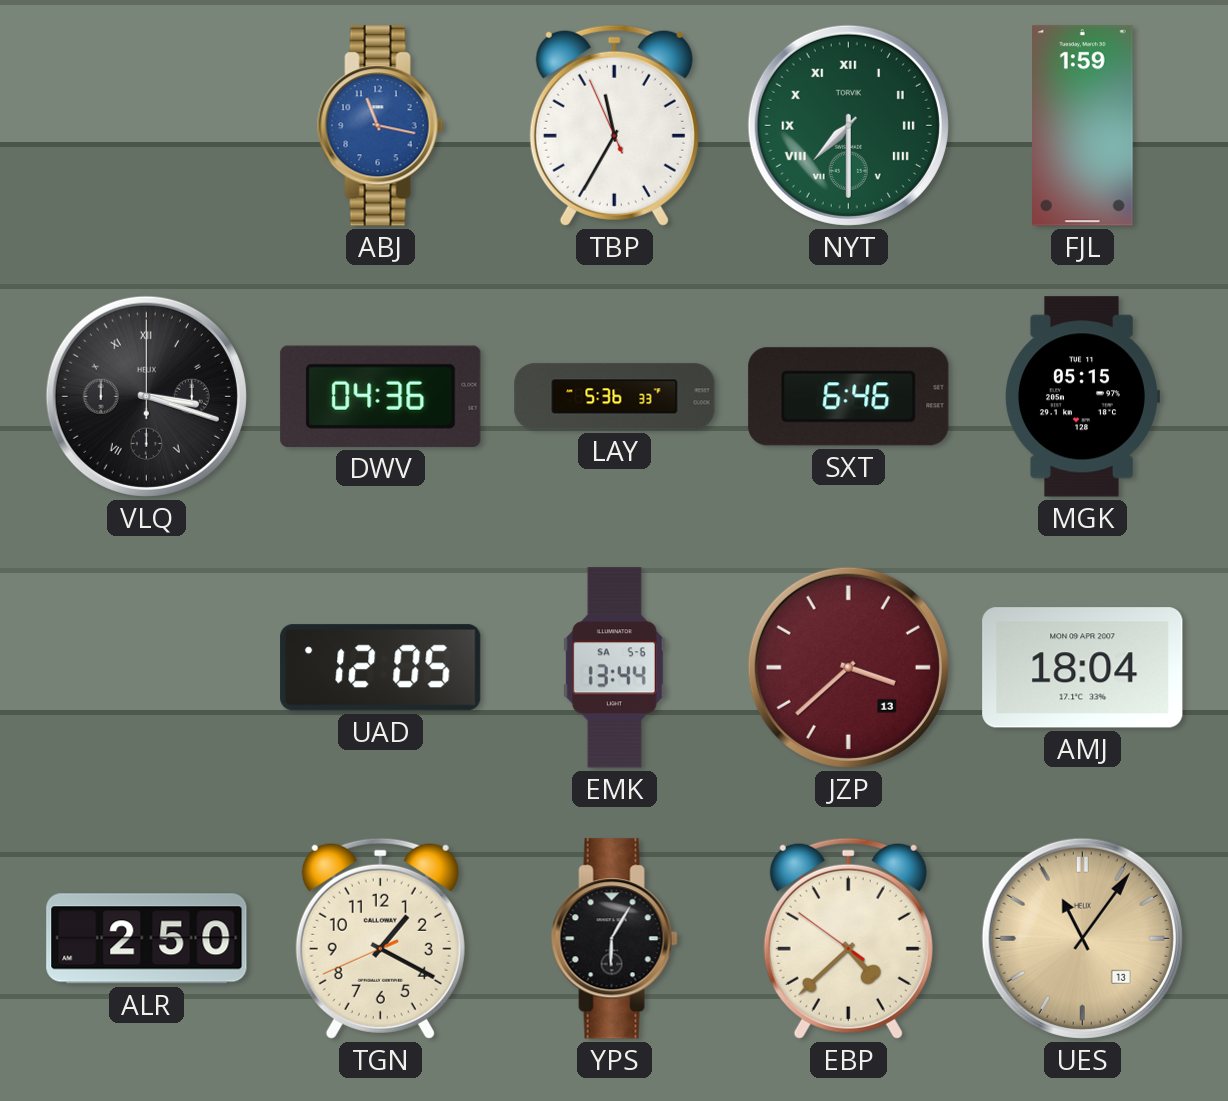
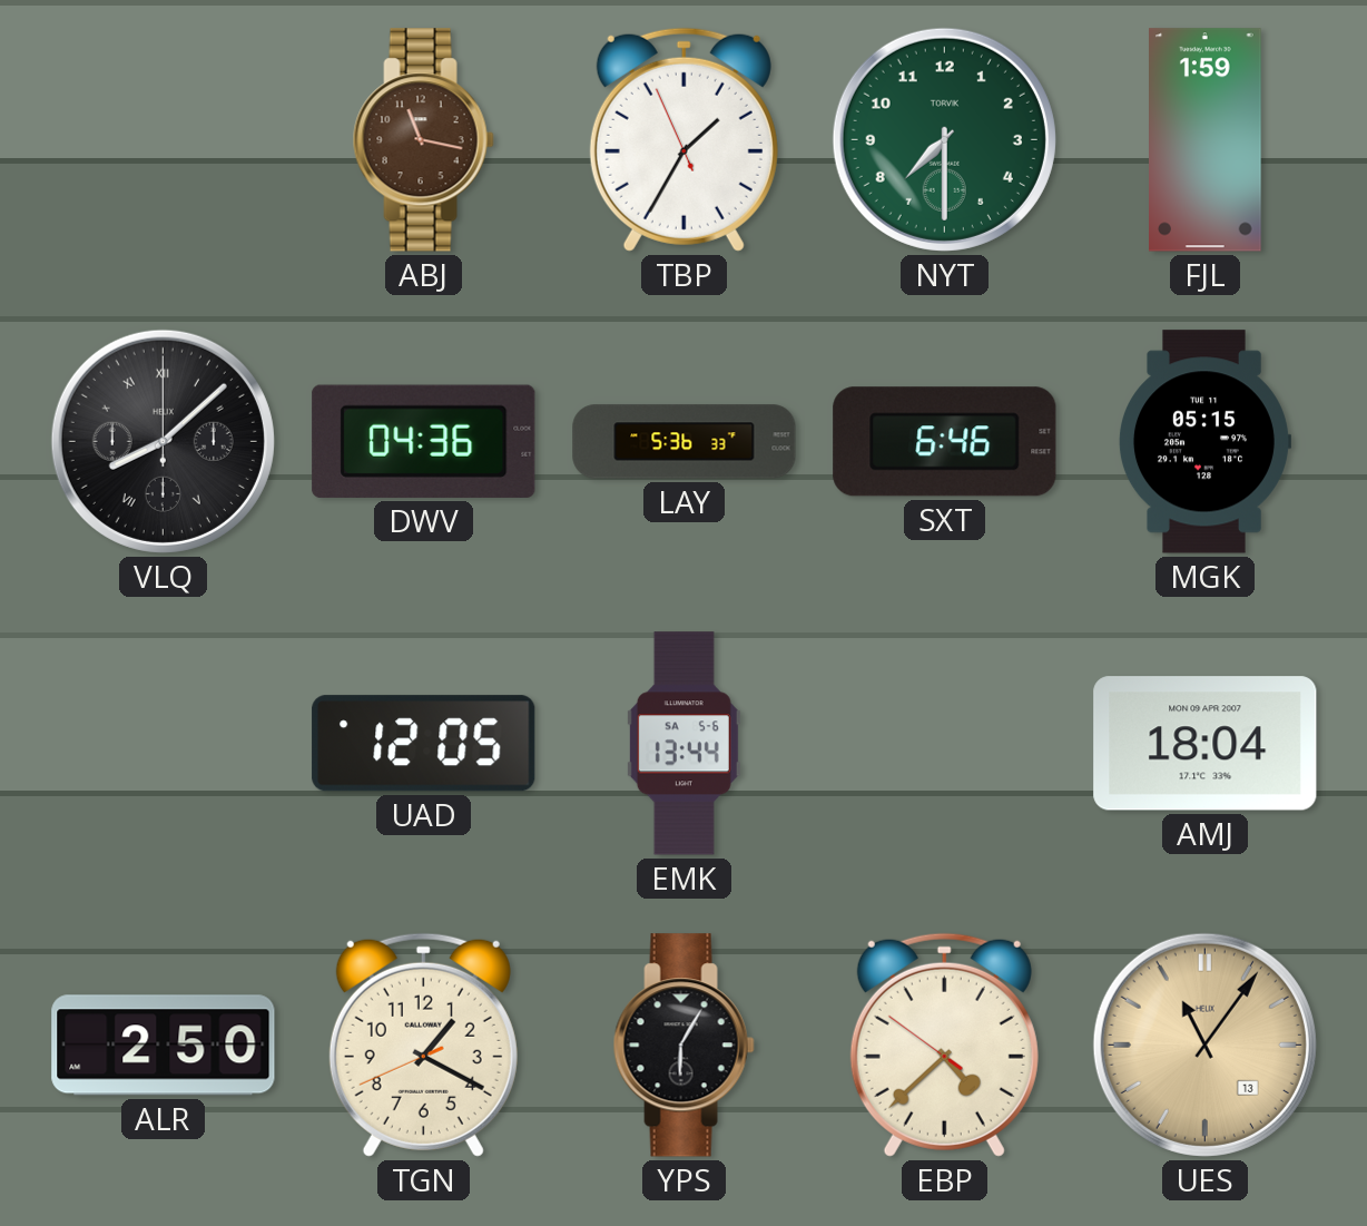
ABJ dial: blue -> brown (423, 140)
TBP: 11:34 -> 1:34 (683, 139)
NYT numerals: Roman -> Arabic (944, 139)
VLQ: 3:18 -> 8:08 (163, 441)
JZP: 3:38 -> none (848, 667)
